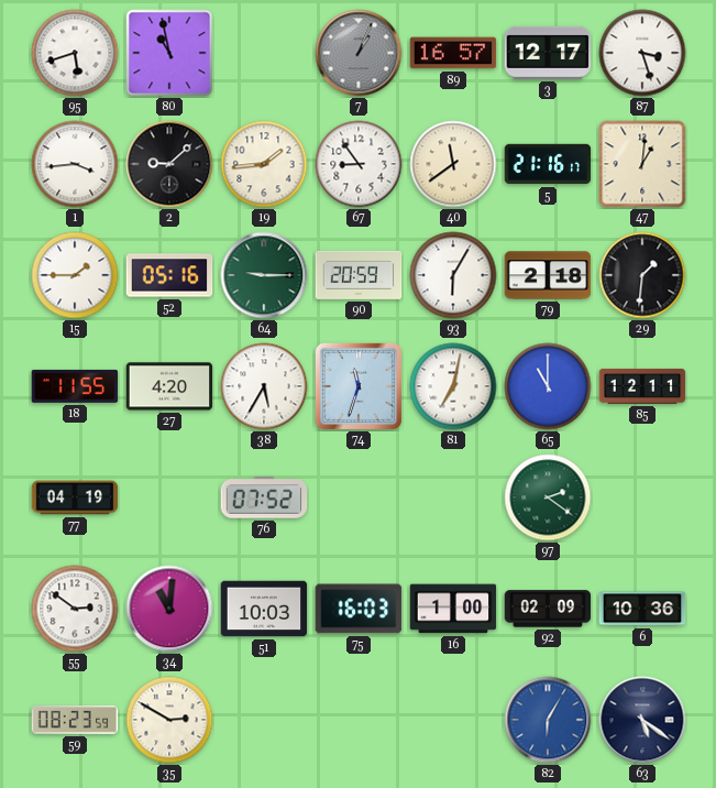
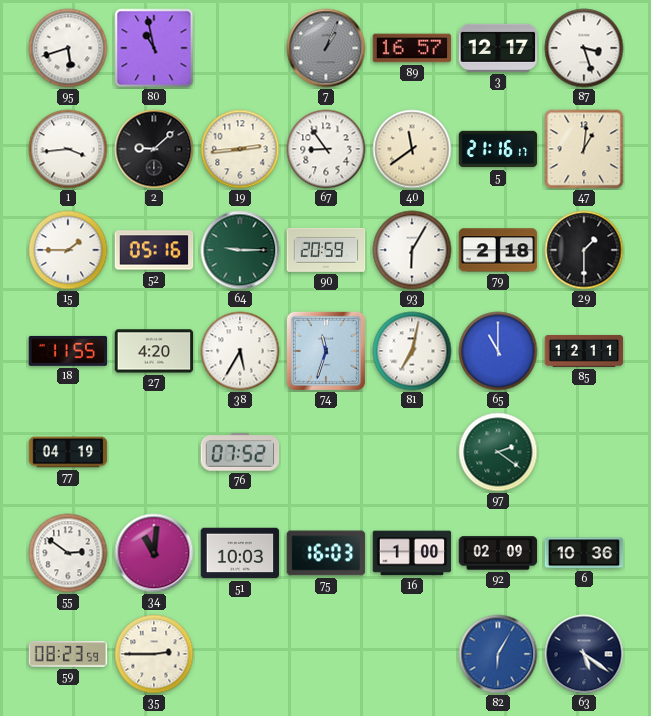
19: 1:44 -> 2:44 (240, 149)
29: 1:31 -> 1:30 (584, 250)
35: 2:50 -> 2:45 (154, 654)
